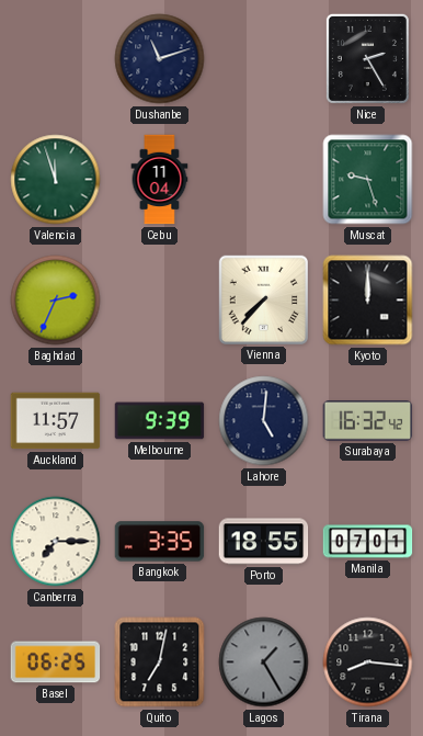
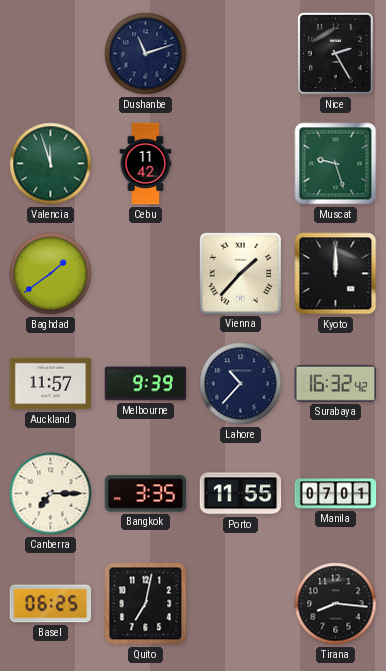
Cebu: 11:04 -> 11:42 (146, 164)
Baghdad: 2:34 -> 1:39 (51, 274)
Vienna: 7:37 -> 1:37 (240, 273)
Lahore: 5:01 -> 10:37 (241, 384)
Porto: 18:55 -> 11:55 (241, 494)
Lagos: 1:25 -> none (264, 663)
